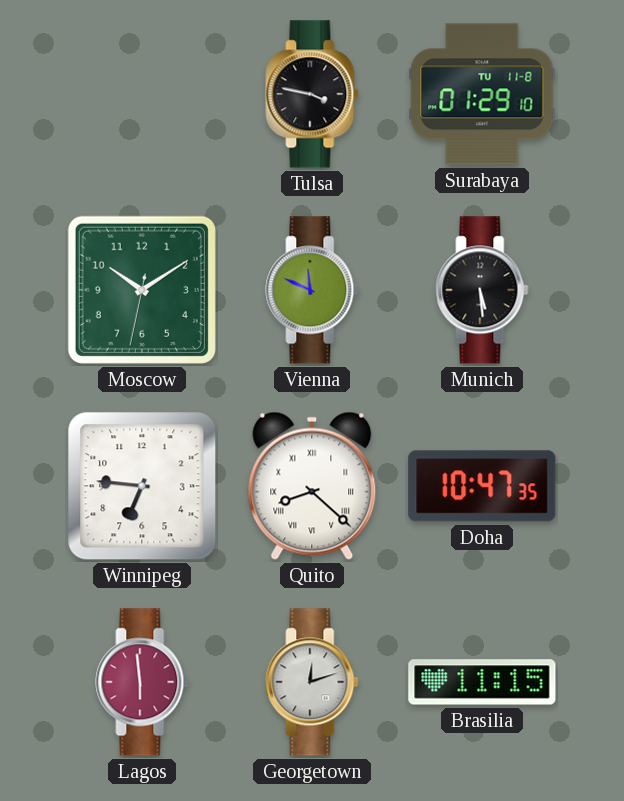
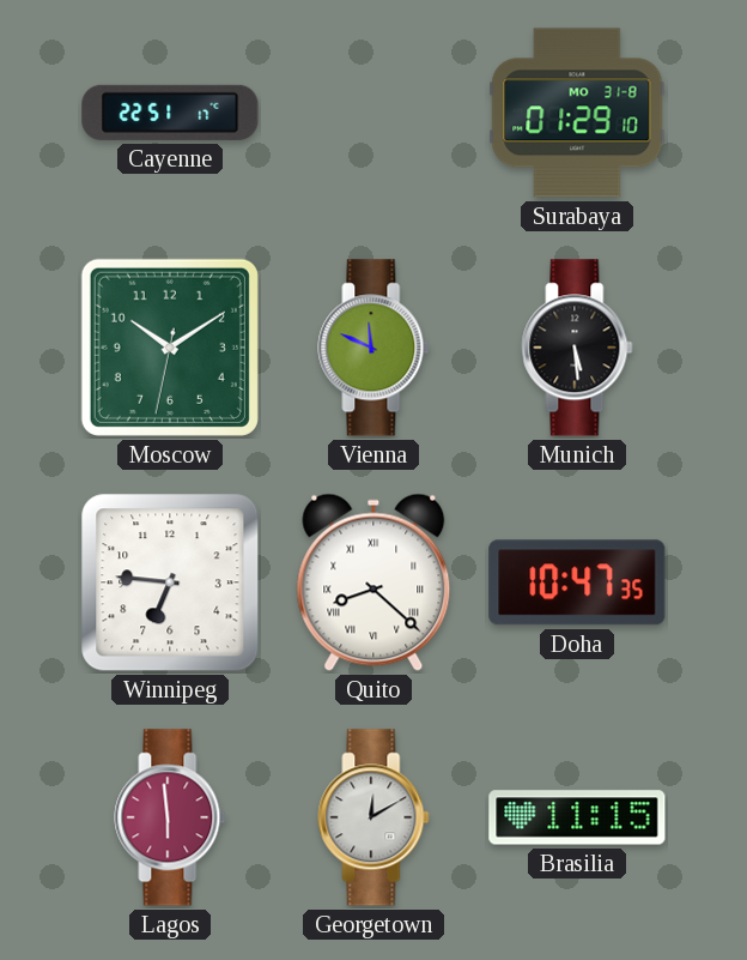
Cayenne: none -> 22:51 (170, 113)
Tulsa: 3:47 -> none (312, 94)
Surabaya date: TU 11-8 -> MO 31-8 (577, 113)
Georgetown: 12:12 -> 12:10 (373, 817)
